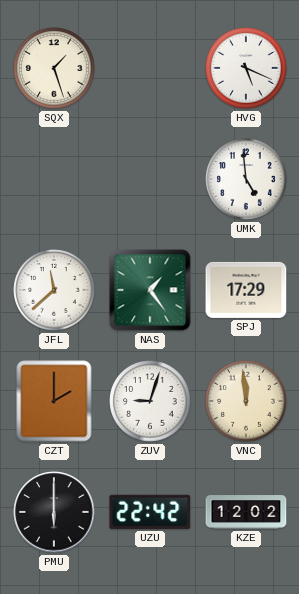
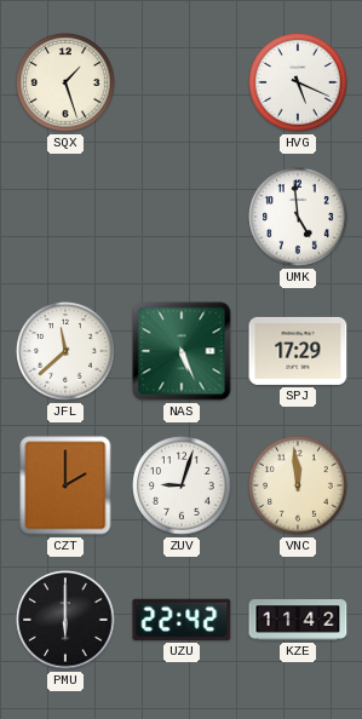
NAS: 1:24 -> 5:26 (182, 351)
KZE: 12:02 -> 11:42 (298, 620)
